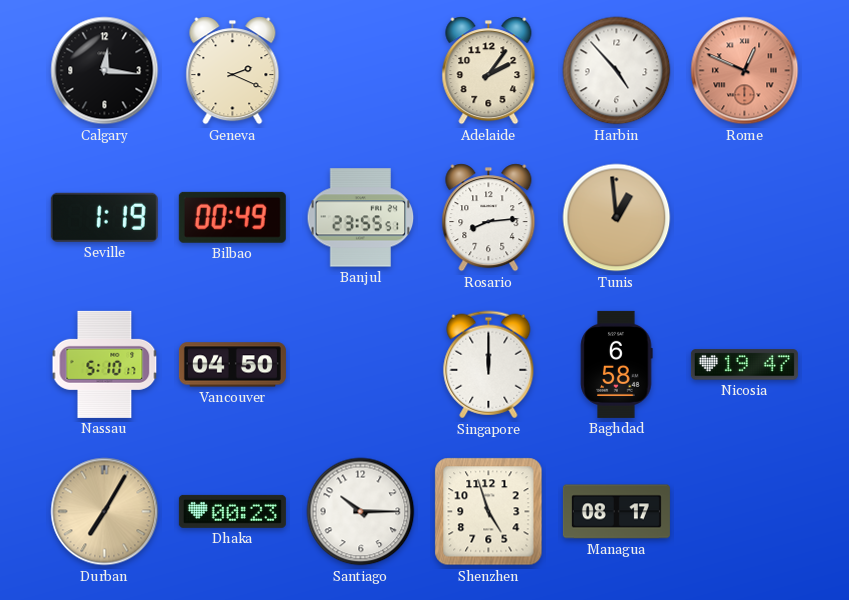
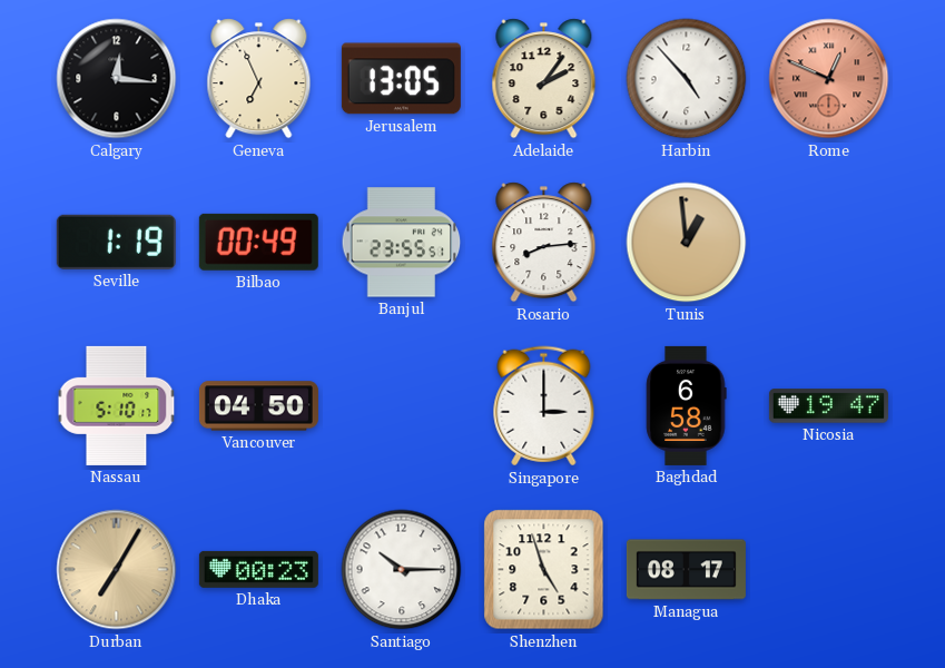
Geneva: 2:19 -> 6:56 (259, 79)
Jerusalem: none -> 13:05 (401, 79)
Singapore: 12:00 -> 3:00 (544, 406)
